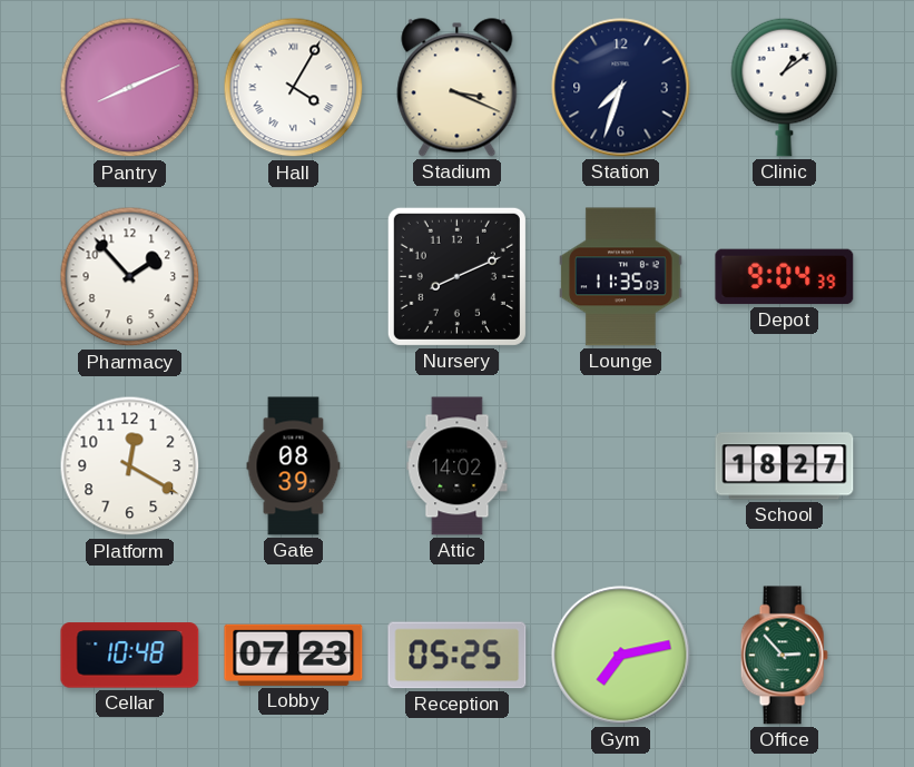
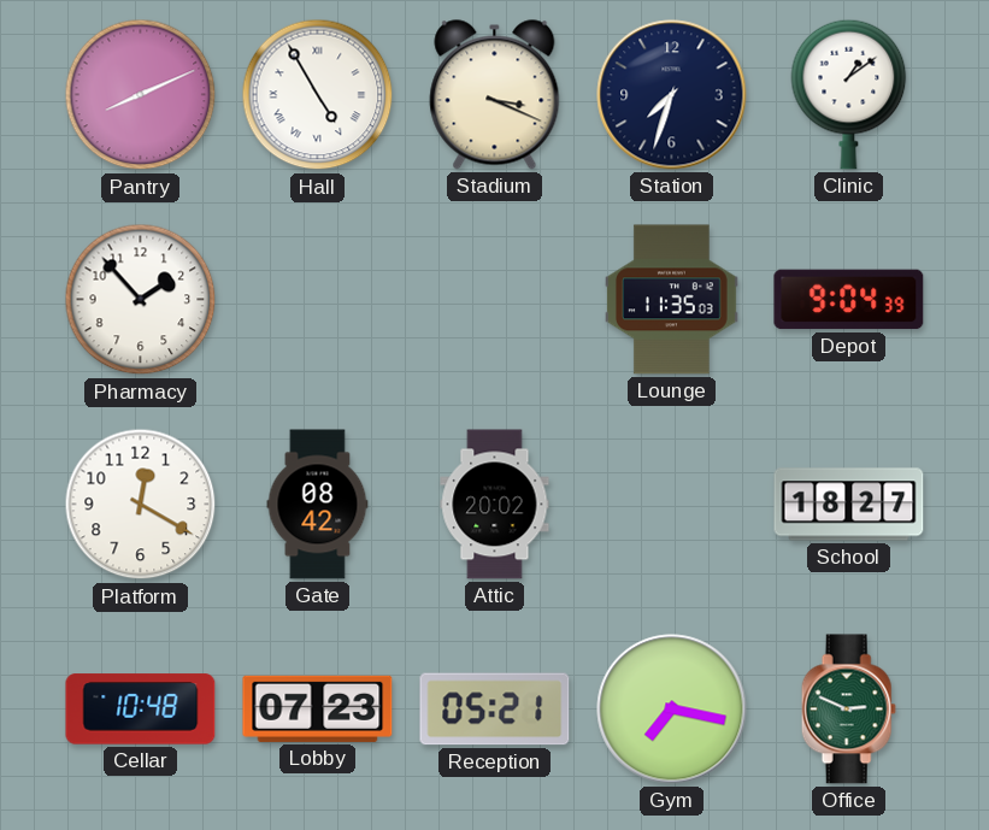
Hall: 4:05 -> 4:55 (318, 95)
Nursery: 8:11 -> none (456, 276)
Gate: 08:39 -> 08:42 (318, 505)
Attic: 14:02 -> 20:02 (495, 505)
Reception: 05:25 -> 05:21 (495, 710)
Gym: 7:13 -> 7:17 (672, 710)
Office: 2:53 -> 2:49 (848, 710)
